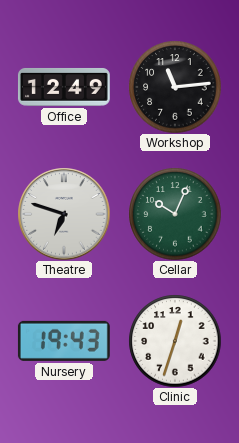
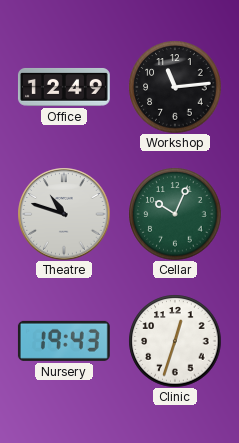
Theatre: 6:48 -> 10:48 (64, 214)
